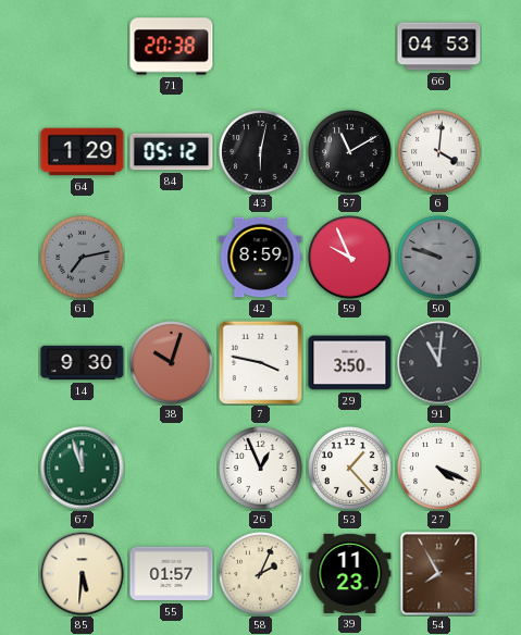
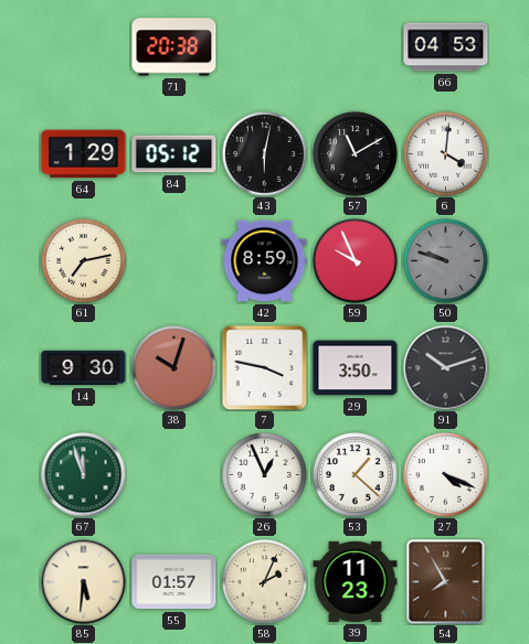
61 dial: grey -> cream (84, 261)
91: 11:01 -> 10:12 (446, 368)
53: 1:23 -> 1:22 (356, 475)
